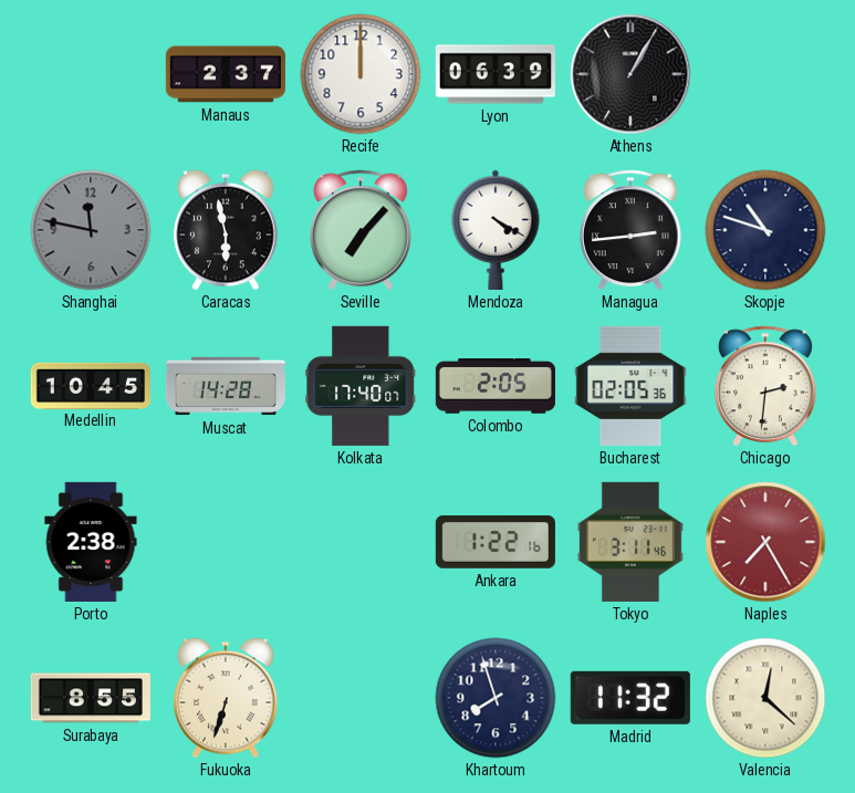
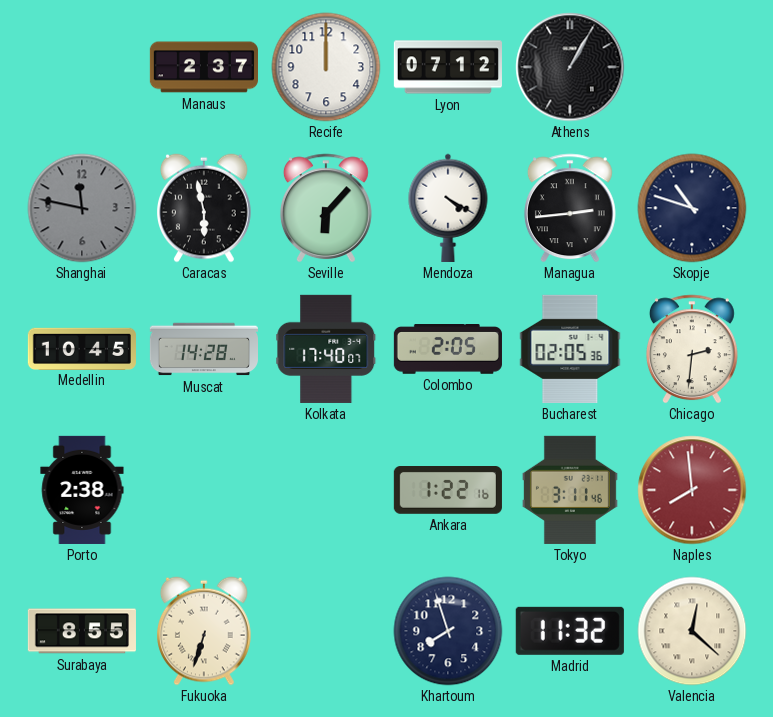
Lyon: 06:39 -> 07:12 (448, 67)
Seville: 7:07 -> 6:07 (326, 208)
Naples: 7:25 -> 7:59 (692, 490)
